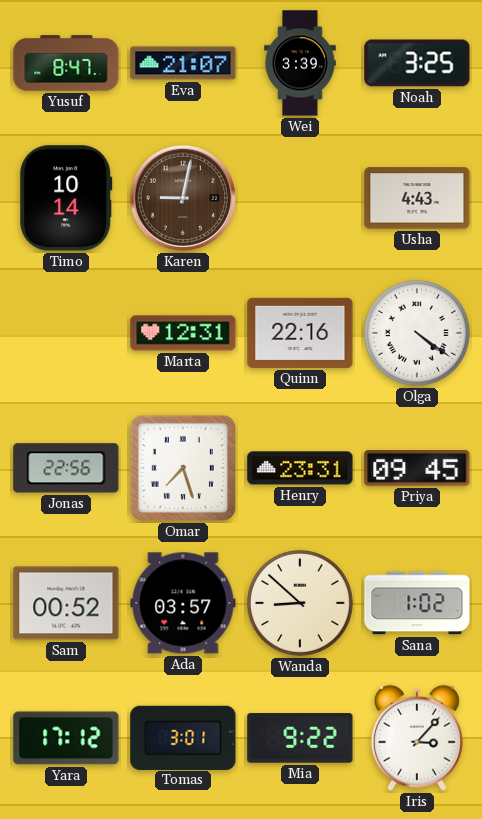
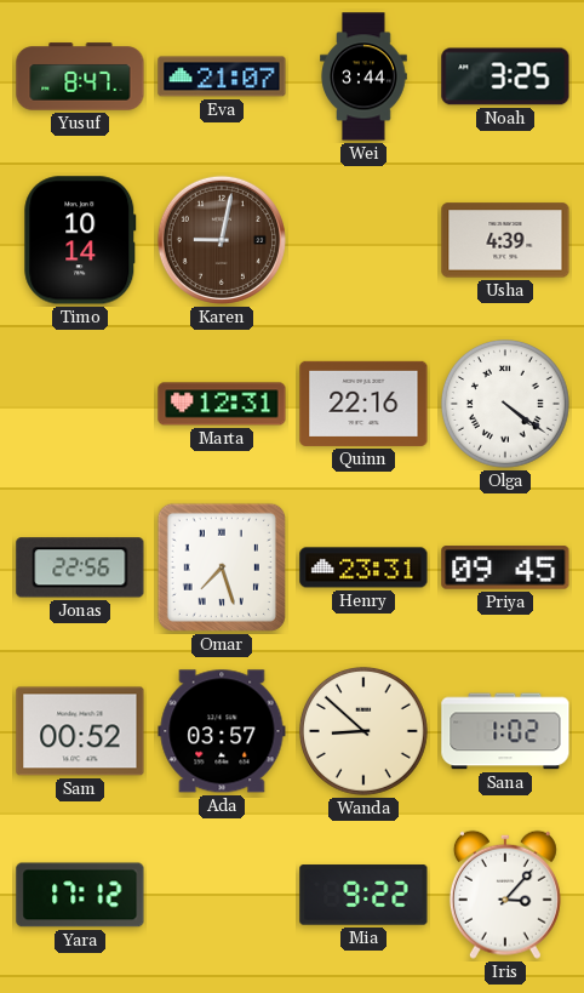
Wei: 3:39 -> 3:44 (363, 76)
Usha: 4:43 -> 4:39 (505, 240)
Tomas: 3:01 -> none (183, 737)
